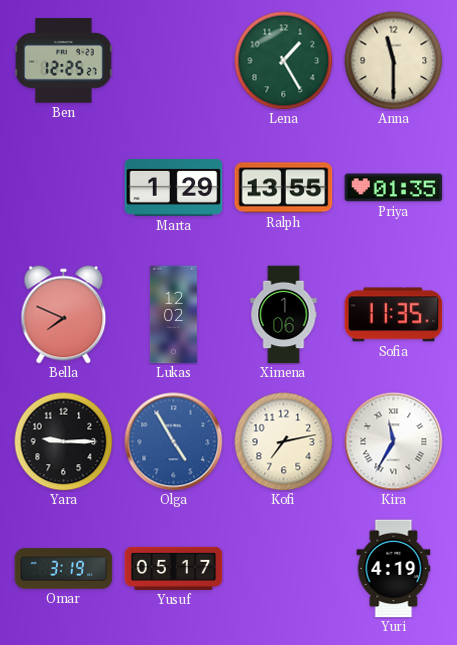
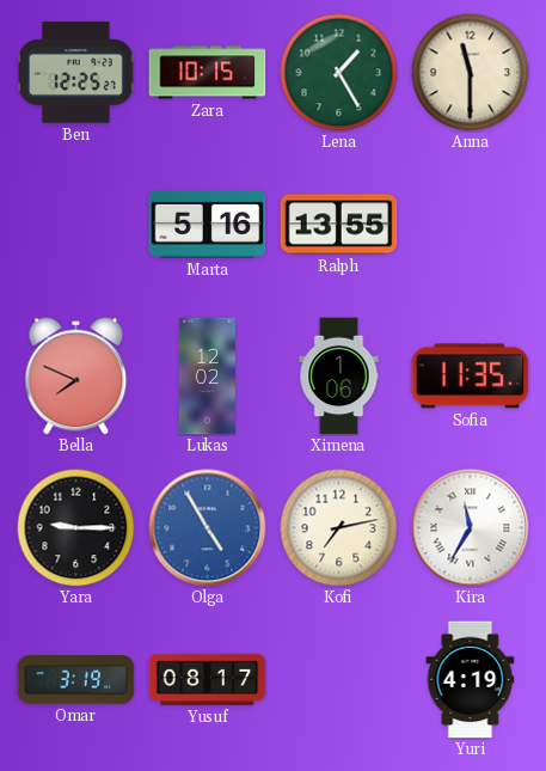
Zara: none -> 10:15 (208, 73)
Marta: 1:29 -> 5:16 (208, 224)
Priya: 01:35 -> none (394, 188)
Yusuf: 05:17 -> 08:17 (208, 679)
